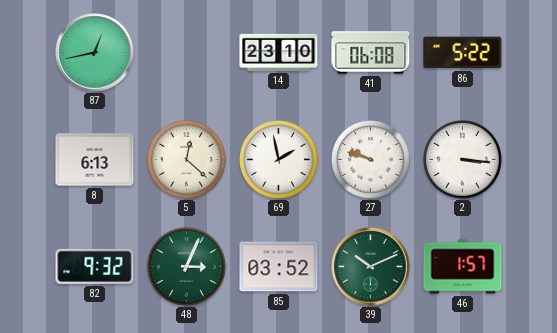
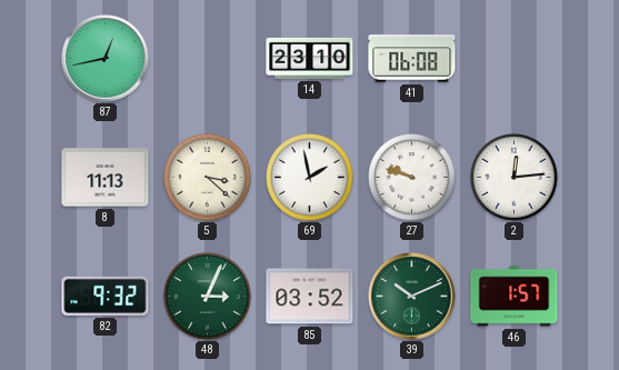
86: 5:22 -> none (463, 53)
8: 6:13 -> 11:13 (106, 178)
5: 12:22 -> 3:22 (208, 178)
2: 3:16 -> 12:14 (515, 178)
